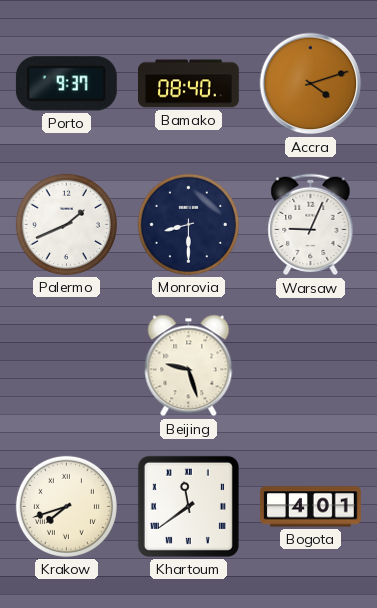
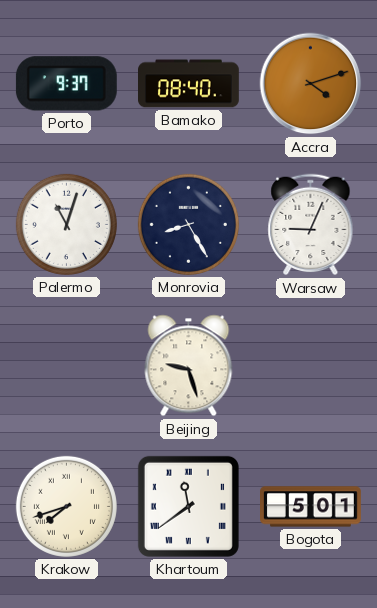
Palermo: 1:41 -> 11:03 (66, 224)
Monrovia: 8:30 -> 8:25 (188, 224)
Bogota: 4:01 -> 5:01 (311, 507)
